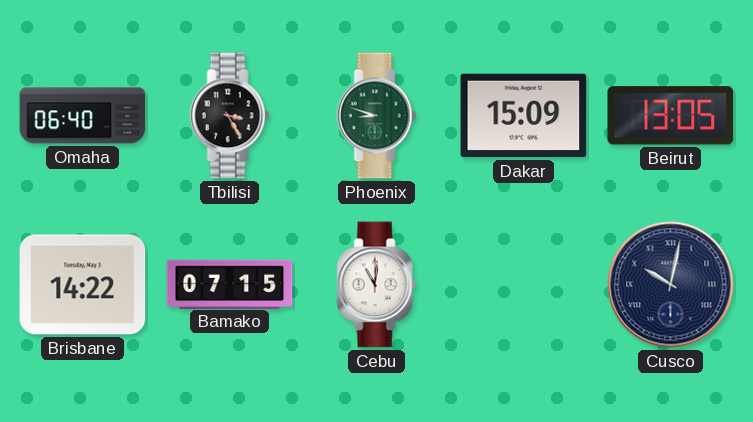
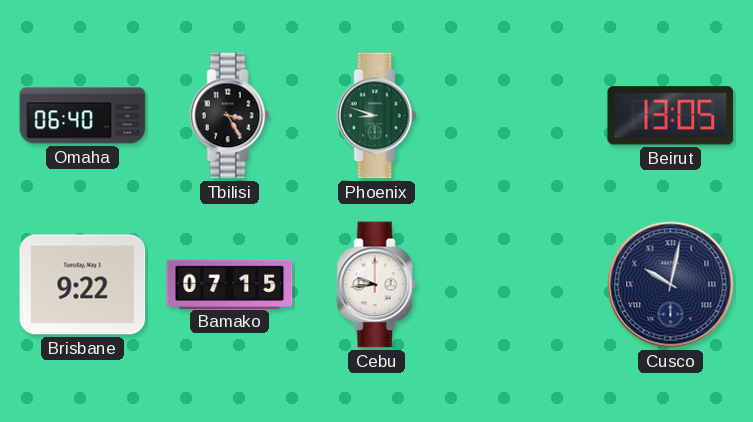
Dakar: 15:09 -> none (524, 116)
Brisbane: 14:22 -> 9:22 (83, 285)
Cebu: 11:01 -> 9:44 (377, 285)
